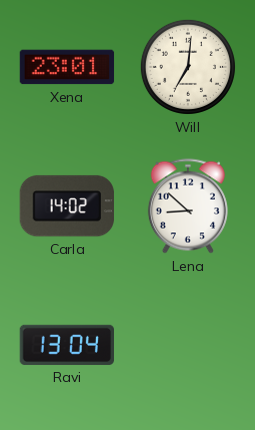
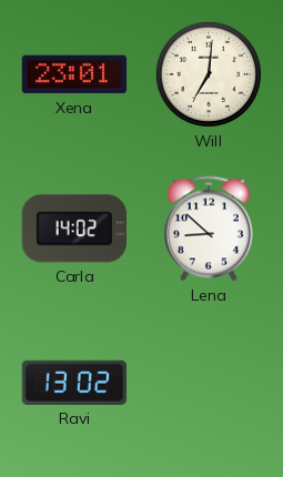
Ravi: 13:04 -> 13:02 (73, 383)
